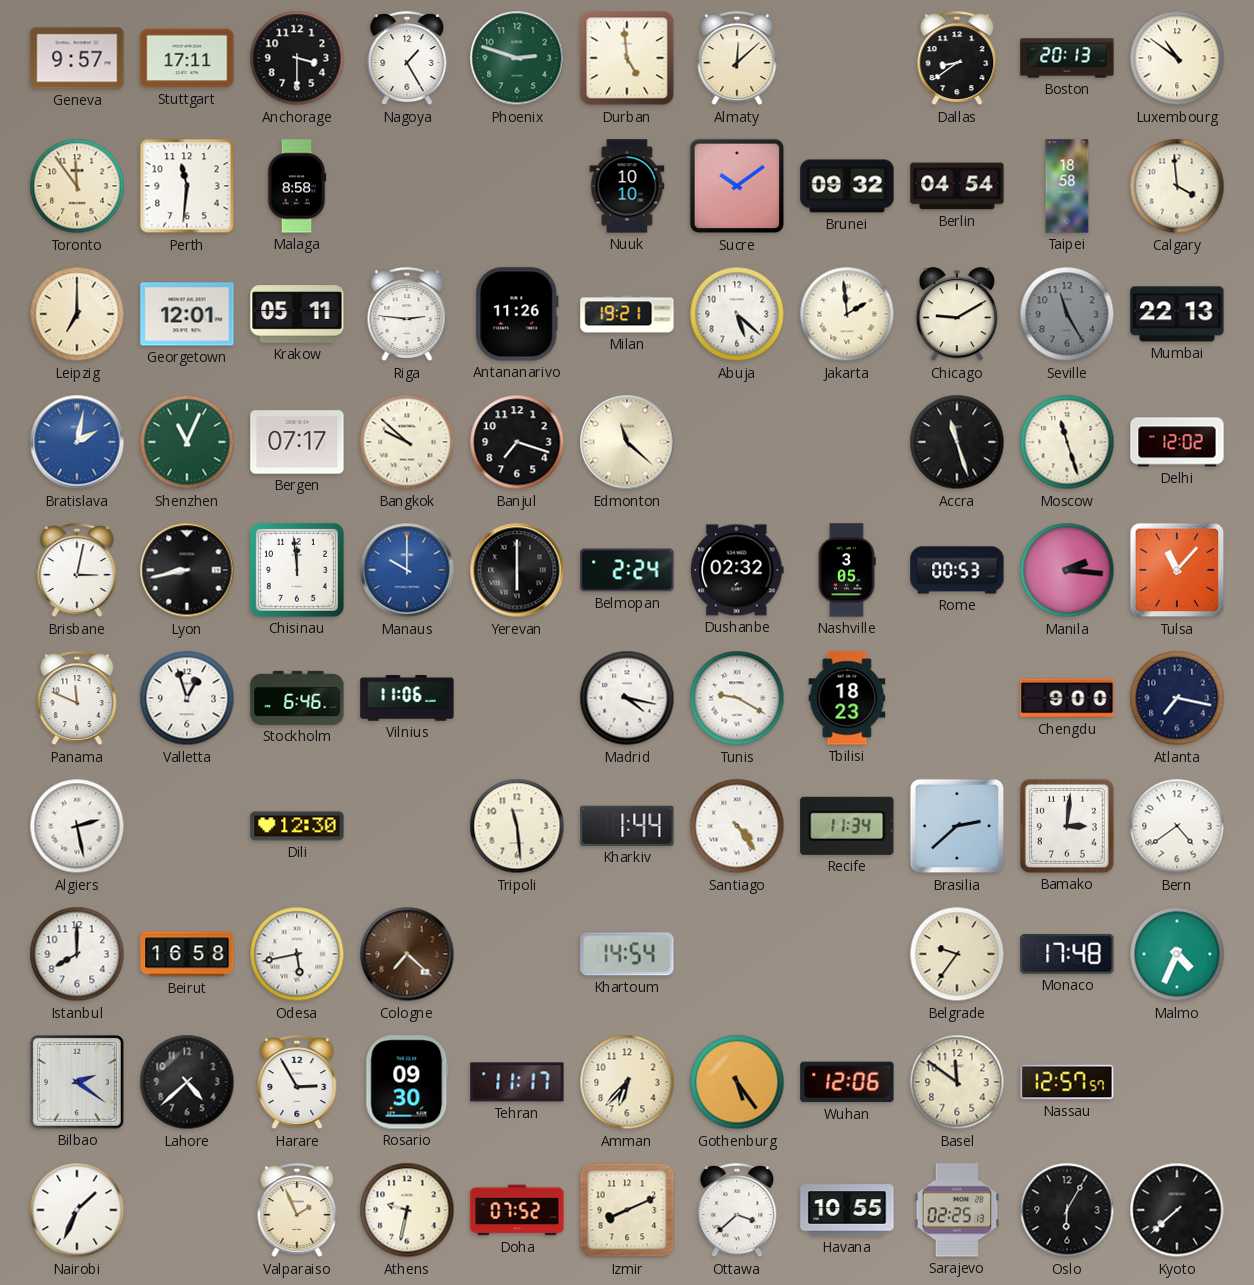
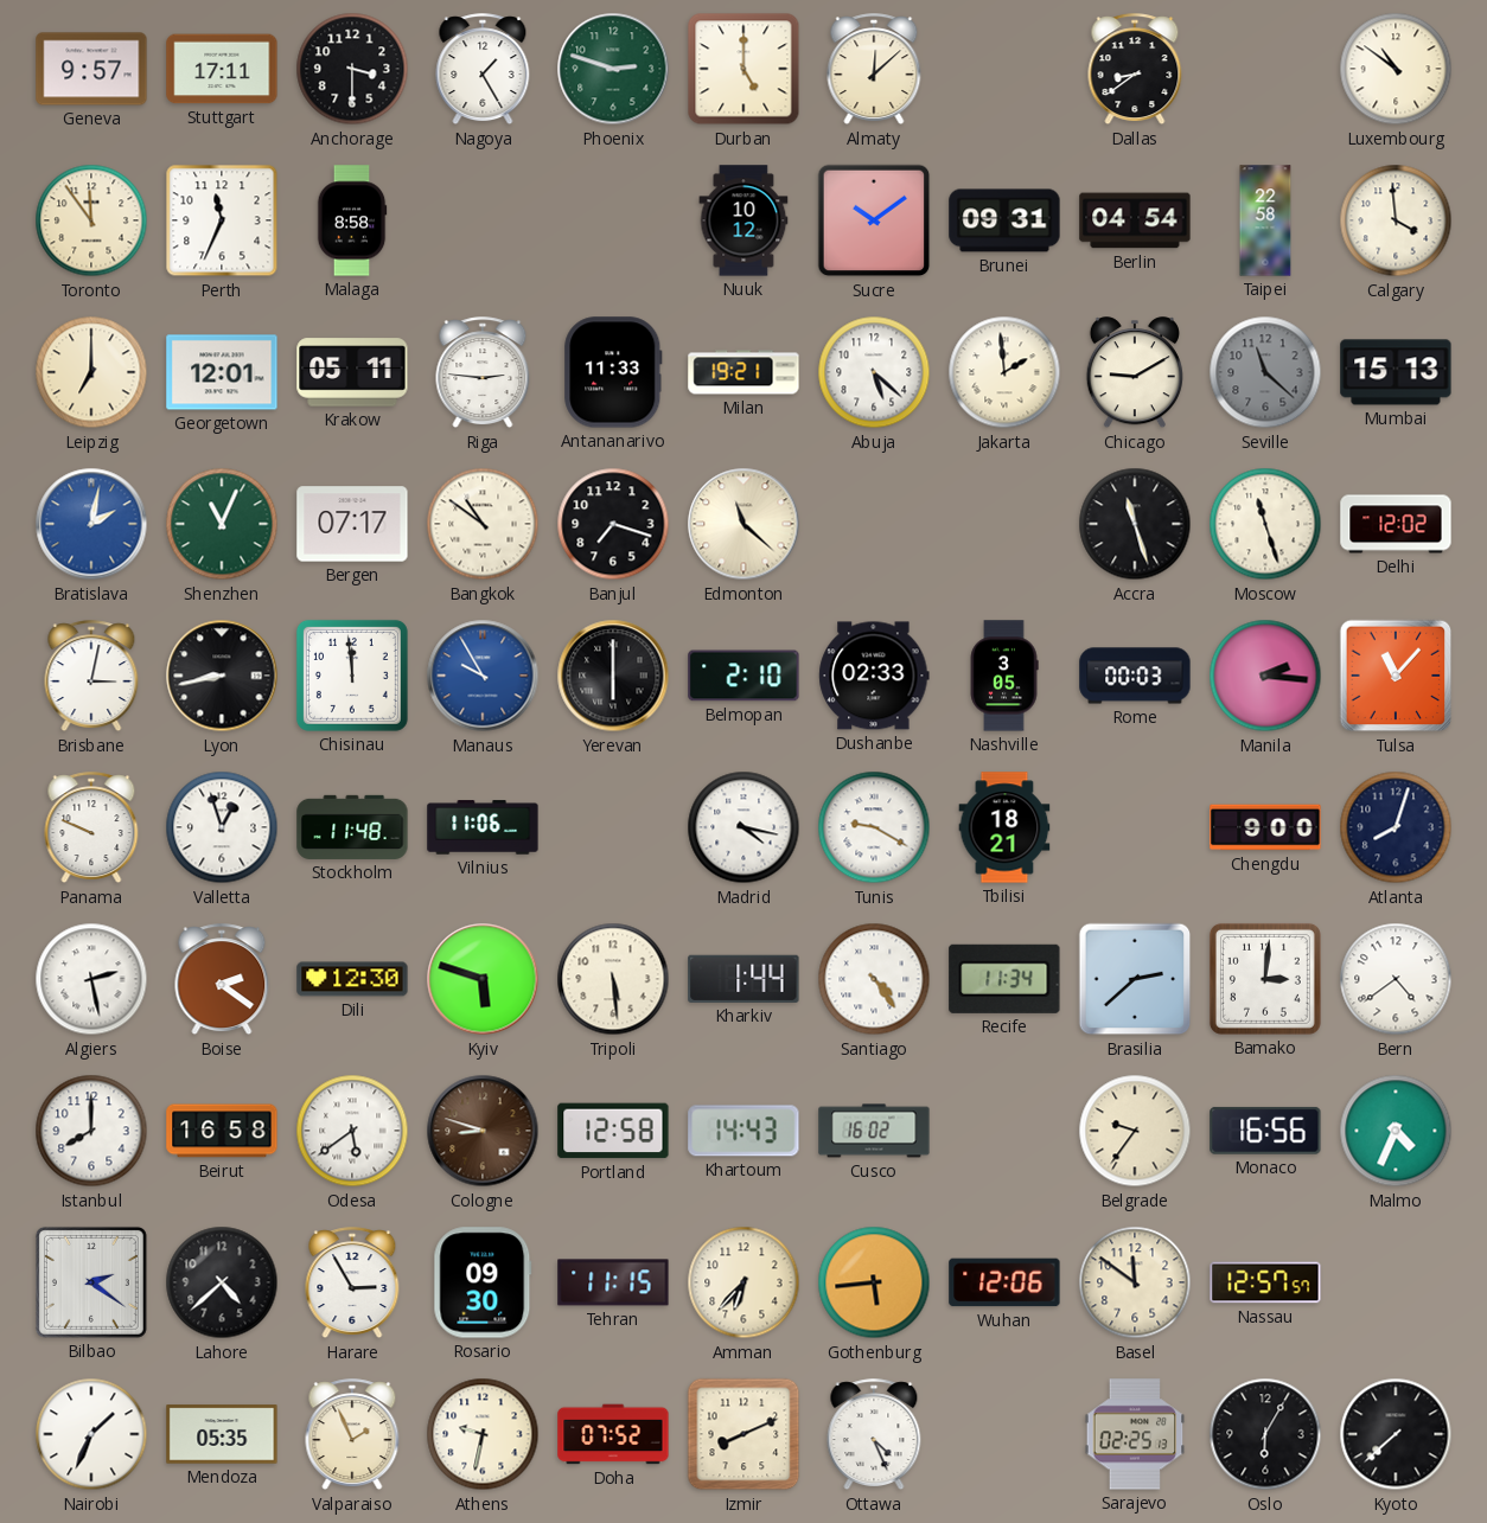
Durban: 4:59 -> 5:00 (743, 69)
Boston: 20:13 -> none (1067, 58)
Perth: 11:31 -> 11:34 (222, 220)
Nuuk: 10:10 -> 10:12 (743, 220)
Brunei: 09:32 -> 09:31 (1004, 220)
Taipei: 18:58 -> 22:58 (1265, 220)
Antananarivo: 11:26 -> 11:33 (613, 372)
Seville: 11:25 -> 11:22 (1265, 372)
Mumbai: 22:13 -> 15:13 (1396, 372)
Bangkok: 9:52 -> 10:51 (483, 524)
Manaus: 10:00 -> 9:55 (483, 676)
Belmopan: 2:24 -> 2:10 (743, 676)
Dushanbe: 02:32 -> 02:33 (874, 676)
Rome: 00:53 -> 00:03 (1135, 676)
Panama: 11:49 -> 9:49 (91, 828)
Stockholm: 6:46 -> 11:48 (352, 827)
Tbilisi: 18:23 -> 18:21 (1004, 827)
Atlanta: 7:17 -> 8:03 (1396, 827)
Boise: none -> 2:21 (222, 980)
Kyiv: none -> 5:48 (483, 979)
Tripoli: 11:29 -> 5:29 (613, 979)
Odesa: 5:43 -> 5:39 (352, 1131)
Cologne: 7:22 -> 8:48 (483, 1131)
Portland: none -> 12:58 (613, 1131)
Khartoum: 14:54 -> 14:43 (743, 1131)
Cusco: none -> 16:02 (874, 1131)
Monaco: 17:48 -> 16:56 (1265, 1131)
Tehran: 11:17 -> 11:15 (613, 1282)
Gothenburg: 5:24 -> 5:44 (874, 1282)
Mendoza: none -> 05:35 (222, 1434)
Ottawa: 3:38 -> 4:26 (874, 1435)
Havana: 10:55 -> none (847, 1210)
